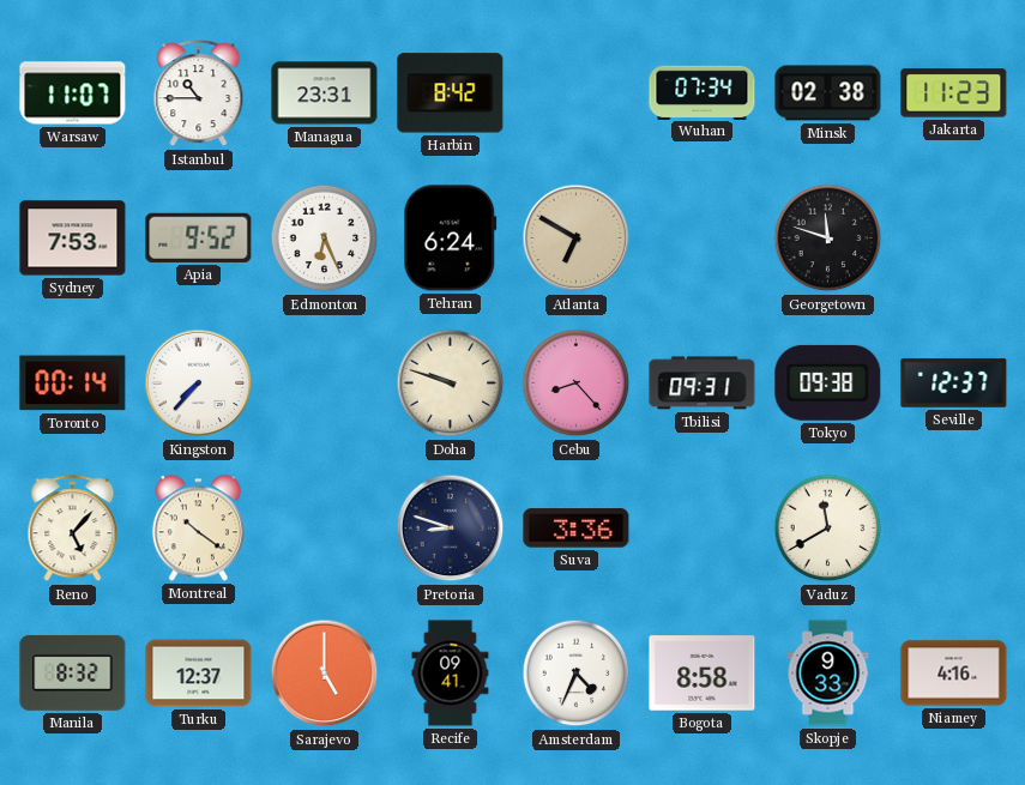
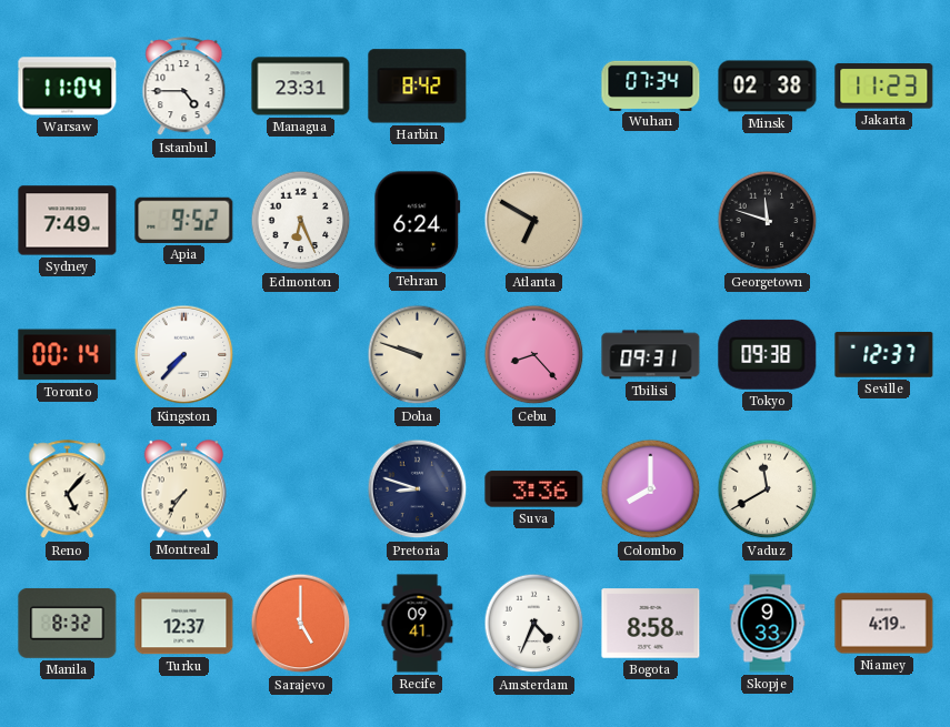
Warsaw: 11:07 -> 11:04 (68, 87)
Istanbul: 10:45 -> 4:45 (184, 87)
Sydney: 7:53 -> 7:49 (68, 221)
Montreal: 10:21 -> 7:36 (183, 489)
Colombo: none -> 8:00 (651, 489)
Niamey: 4:16 -> 4:19 (884, 624)
